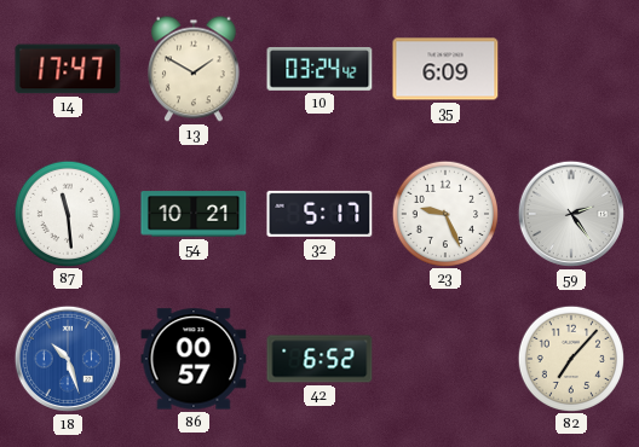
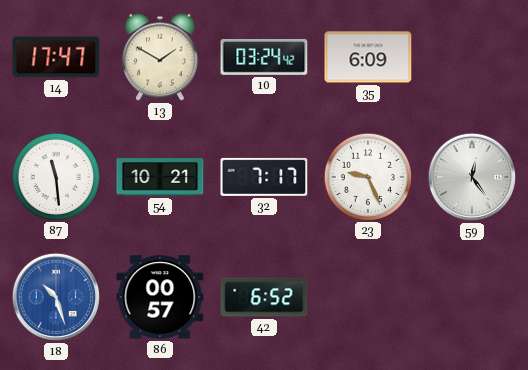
32: 5:17 -> 7:17 (264, 177)
59: 2:24 -> 12:24 (472, 177)
82: 7:07 -> none (570, 358)
